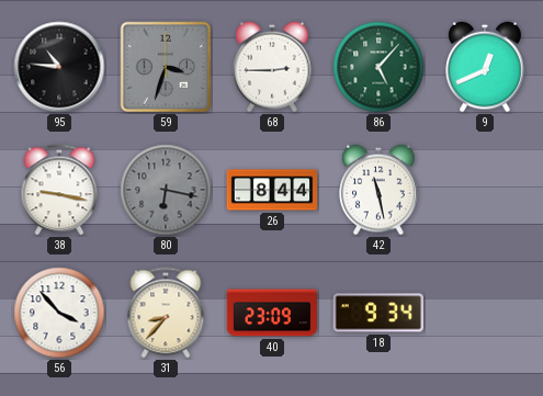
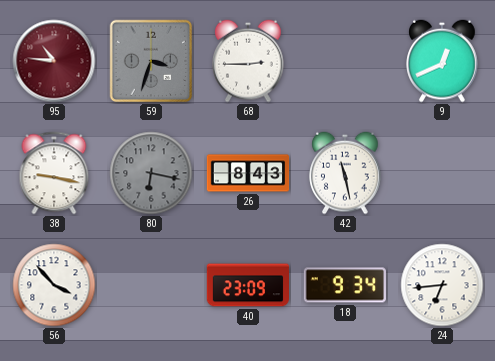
95 dial: black -> burgundy (54, 61)
86: 5:07 -> none (378, 67)
26: 8:44 -> 8:43 (248, 173)
31: 8:37 -> none (166, 313)
24: none -> 6:44 (442, 285)
